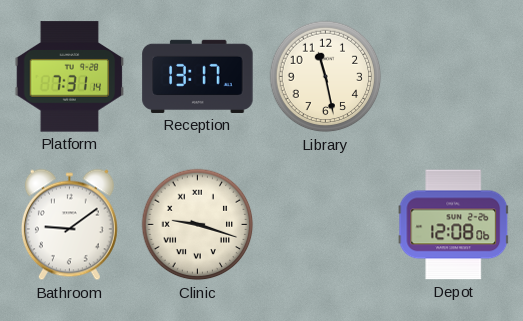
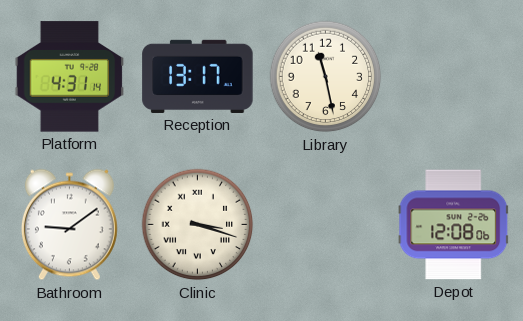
Platform: 7:31 -> 4:31 (70, 77)
Clinic: 9:18 -> 3:18 (198, 225)
